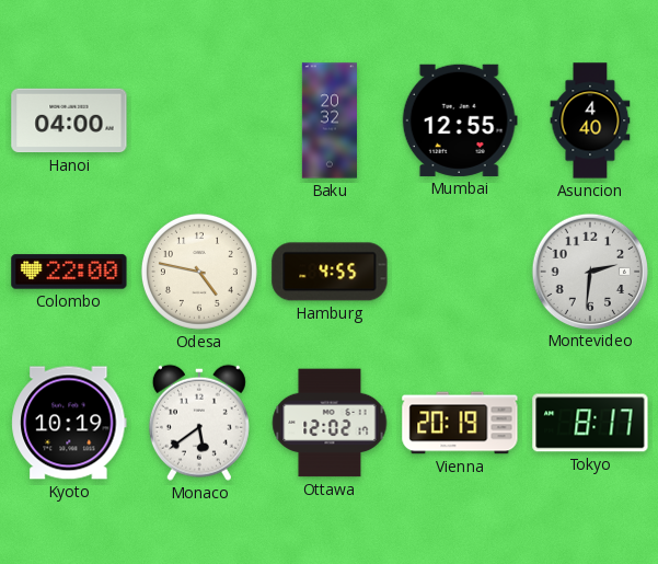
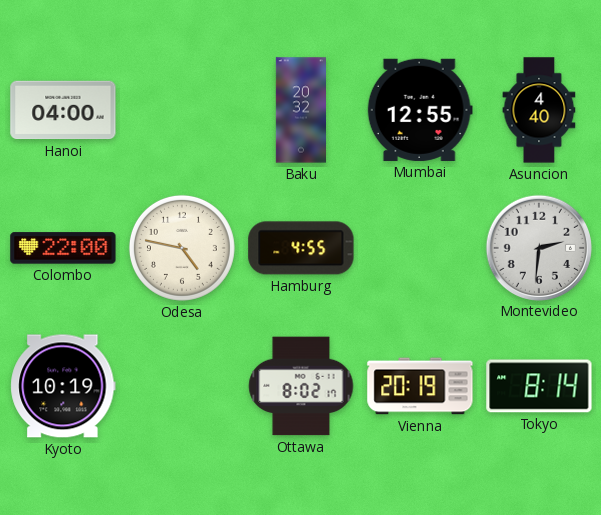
Monaco: 5:39 -> none (199, 423)
Ottawa: 12:02 -> 8:02 (301, 386)
Tokyo: 8:17 -> 8:14 (539, 386)
